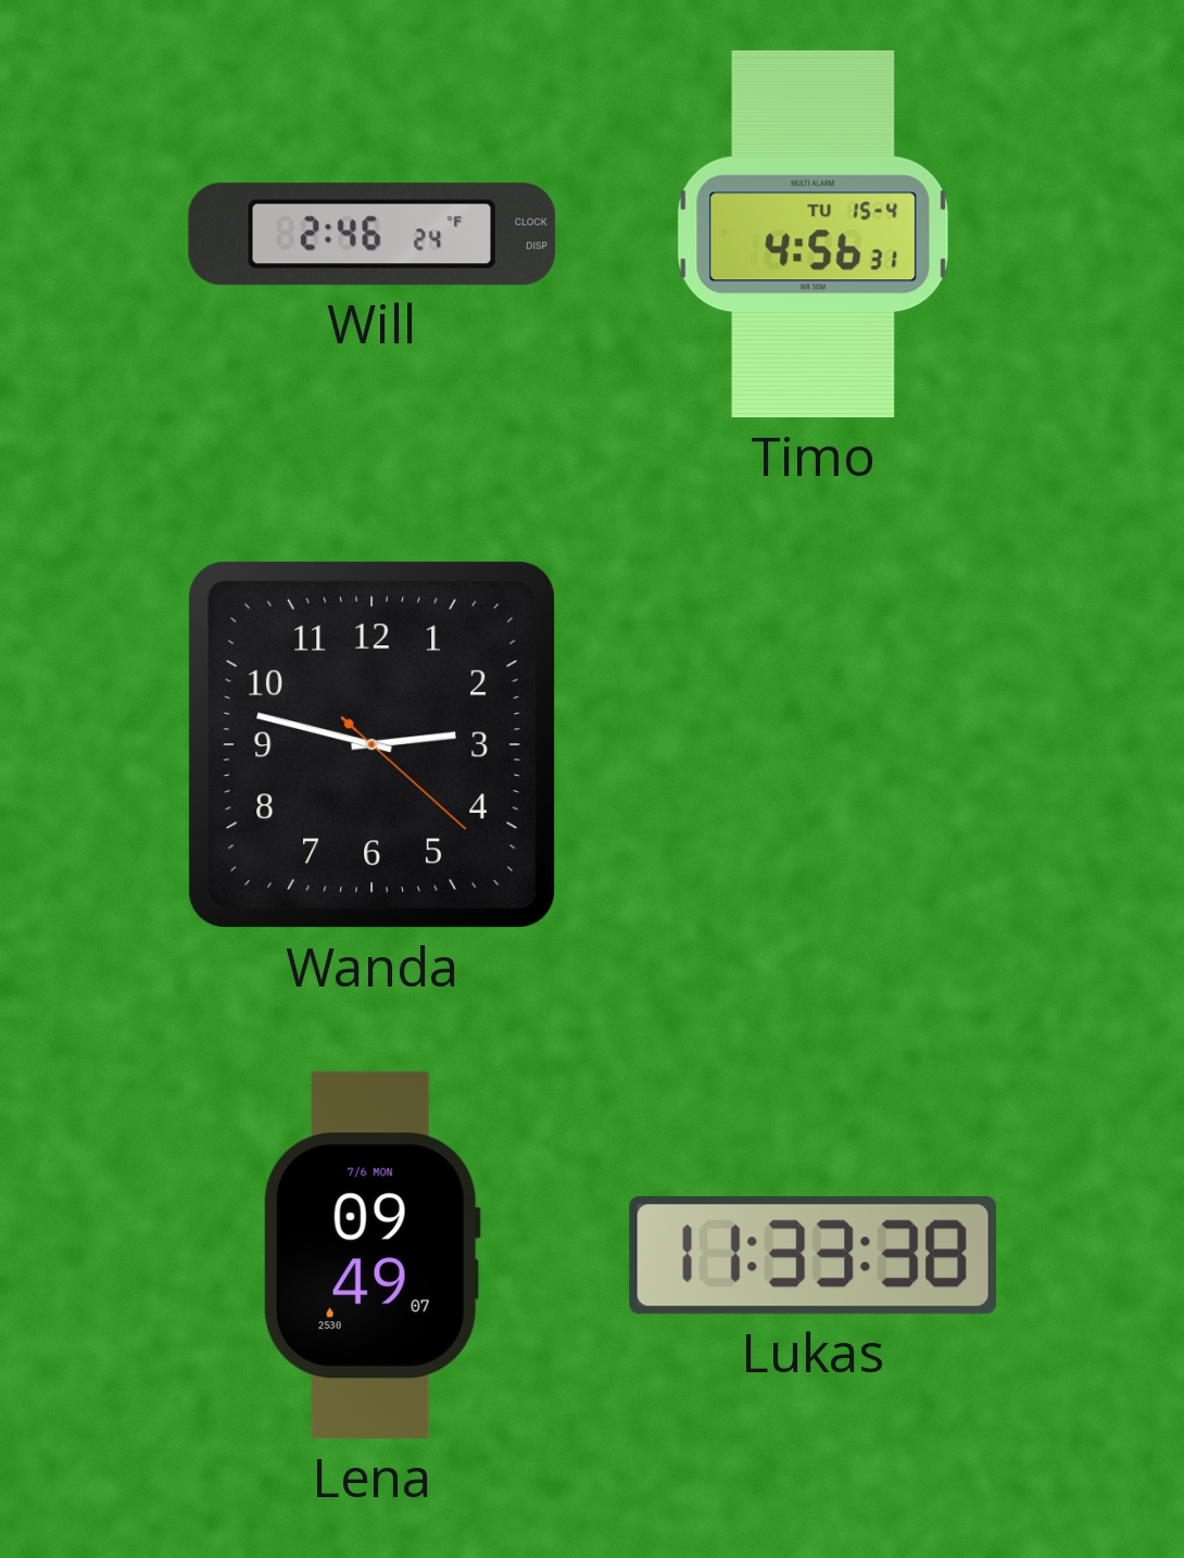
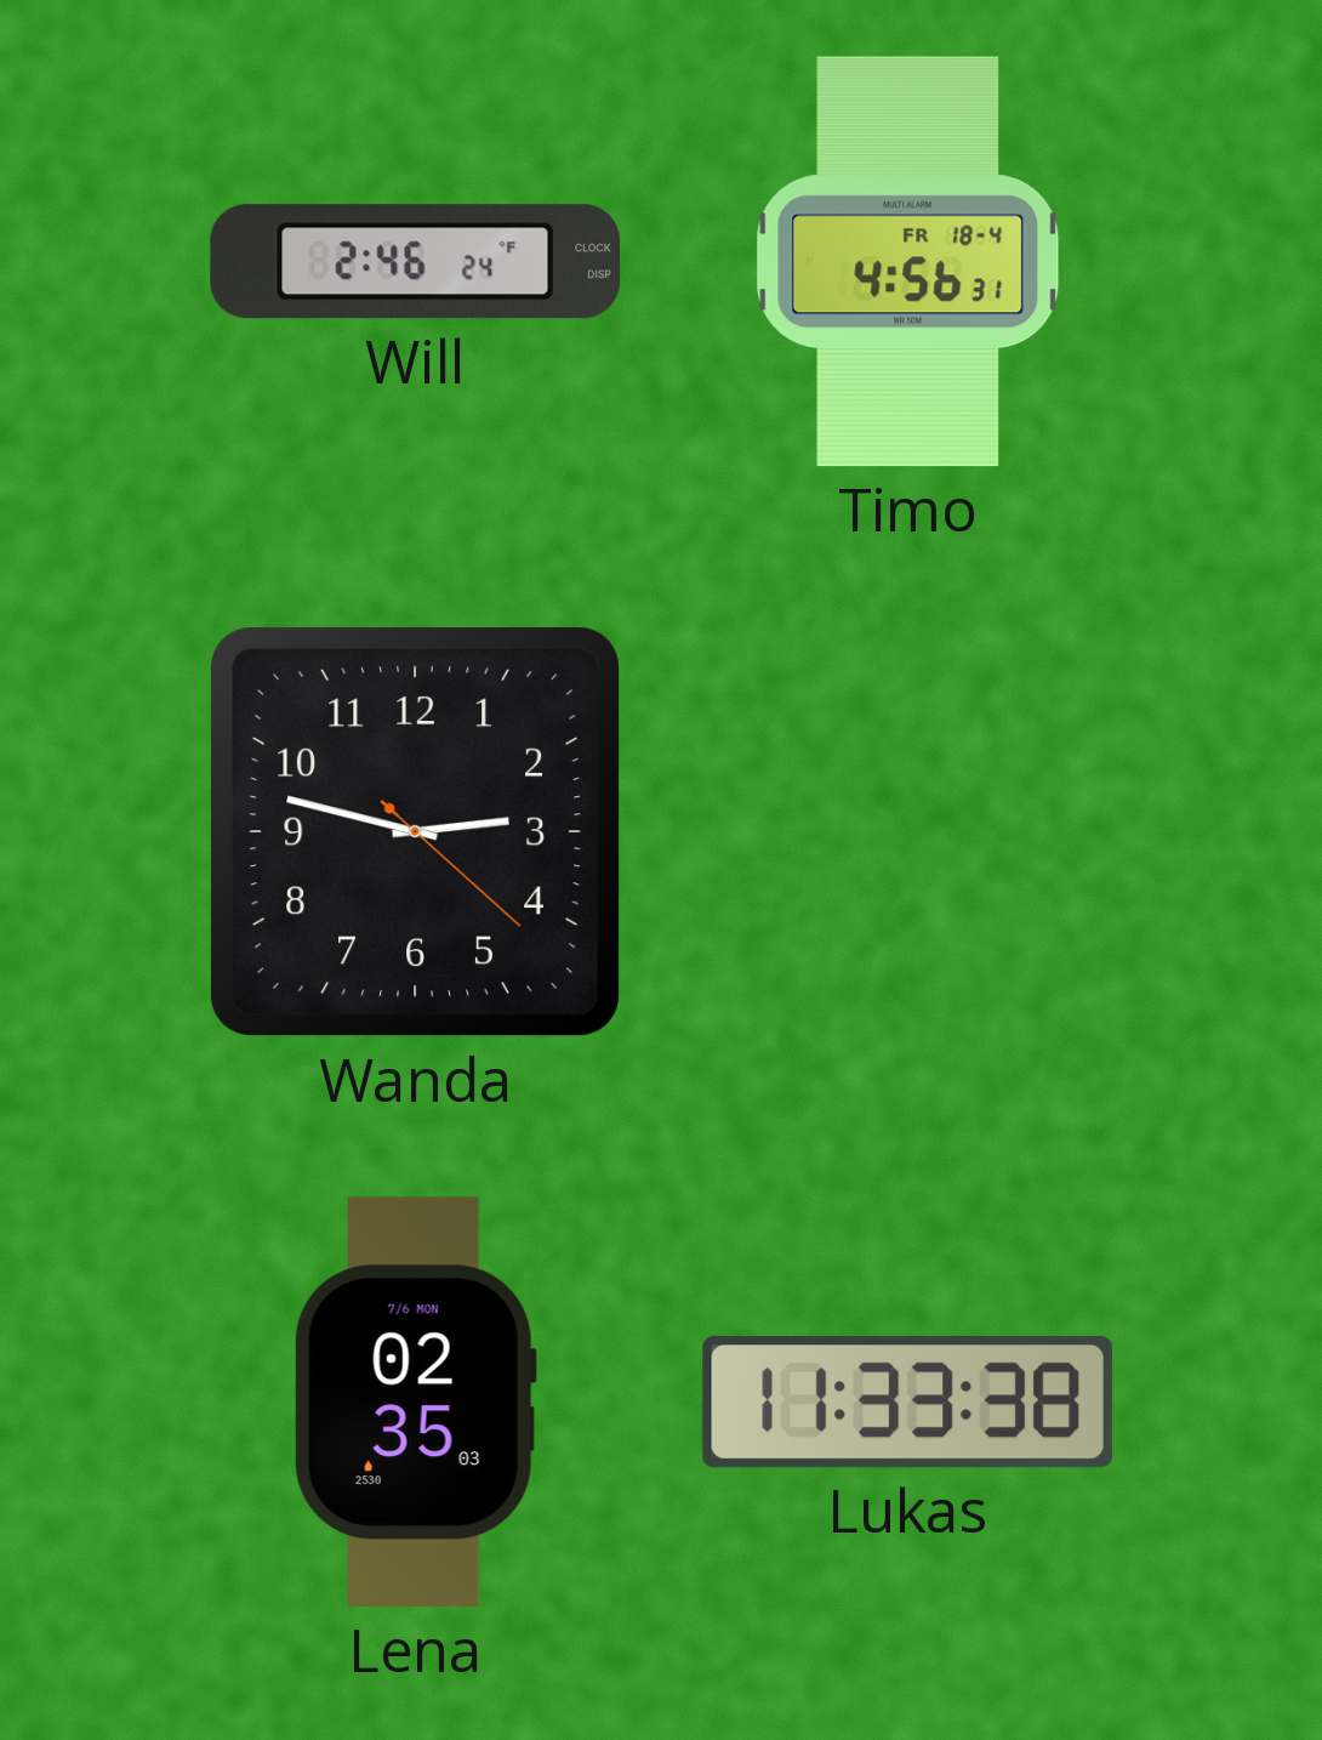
Timo date: TU 15-4 -> FR 18-4 (908, 262)
Lena: 09:49 -> 02:35 (415, 1403)
